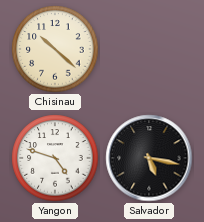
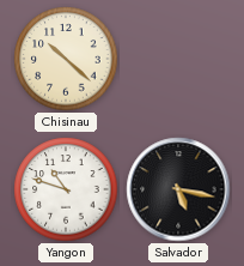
Yangon: 4:48 -> 10:48 (66, 189)
